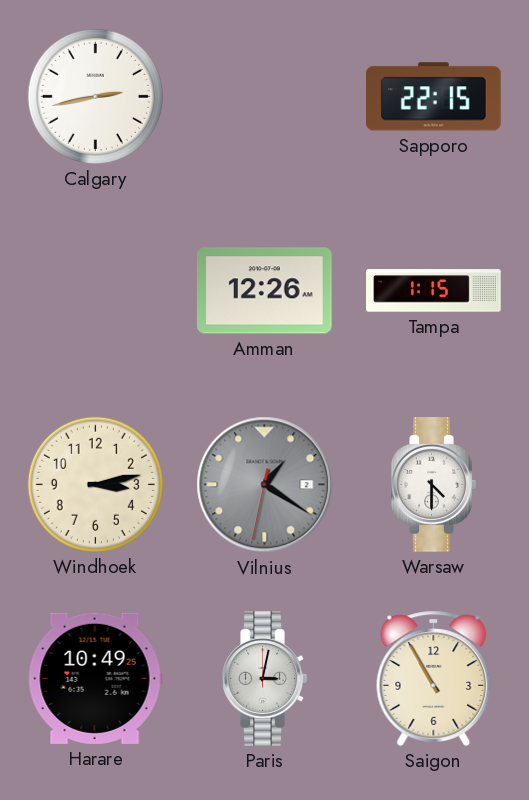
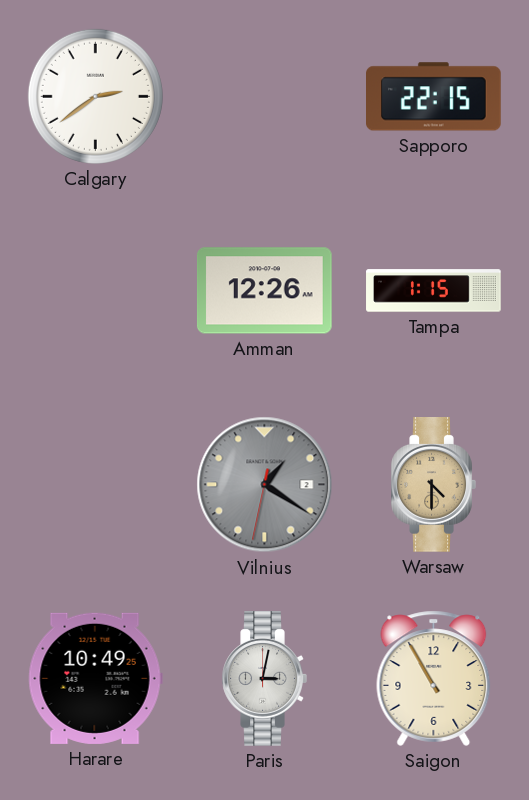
Calgary: 2:43 -> 2:39 (95, 96)
Windhoek: 3:13 -> none (95, 484)
Warsaw dial: white -> champagne (433, 485)
